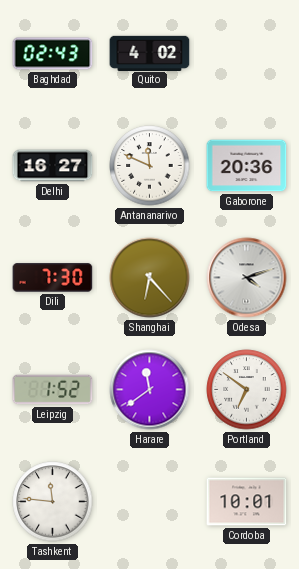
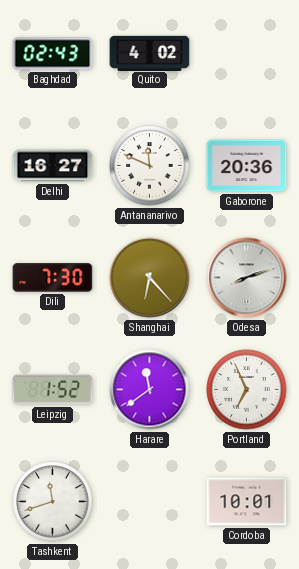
Odesa: 4:12 -> 8:12 (247, 278)
Portland: 6:51 -> 6:56 (247, 390)
Tashkent: 11:46 -> 11:42 (53, 502)
